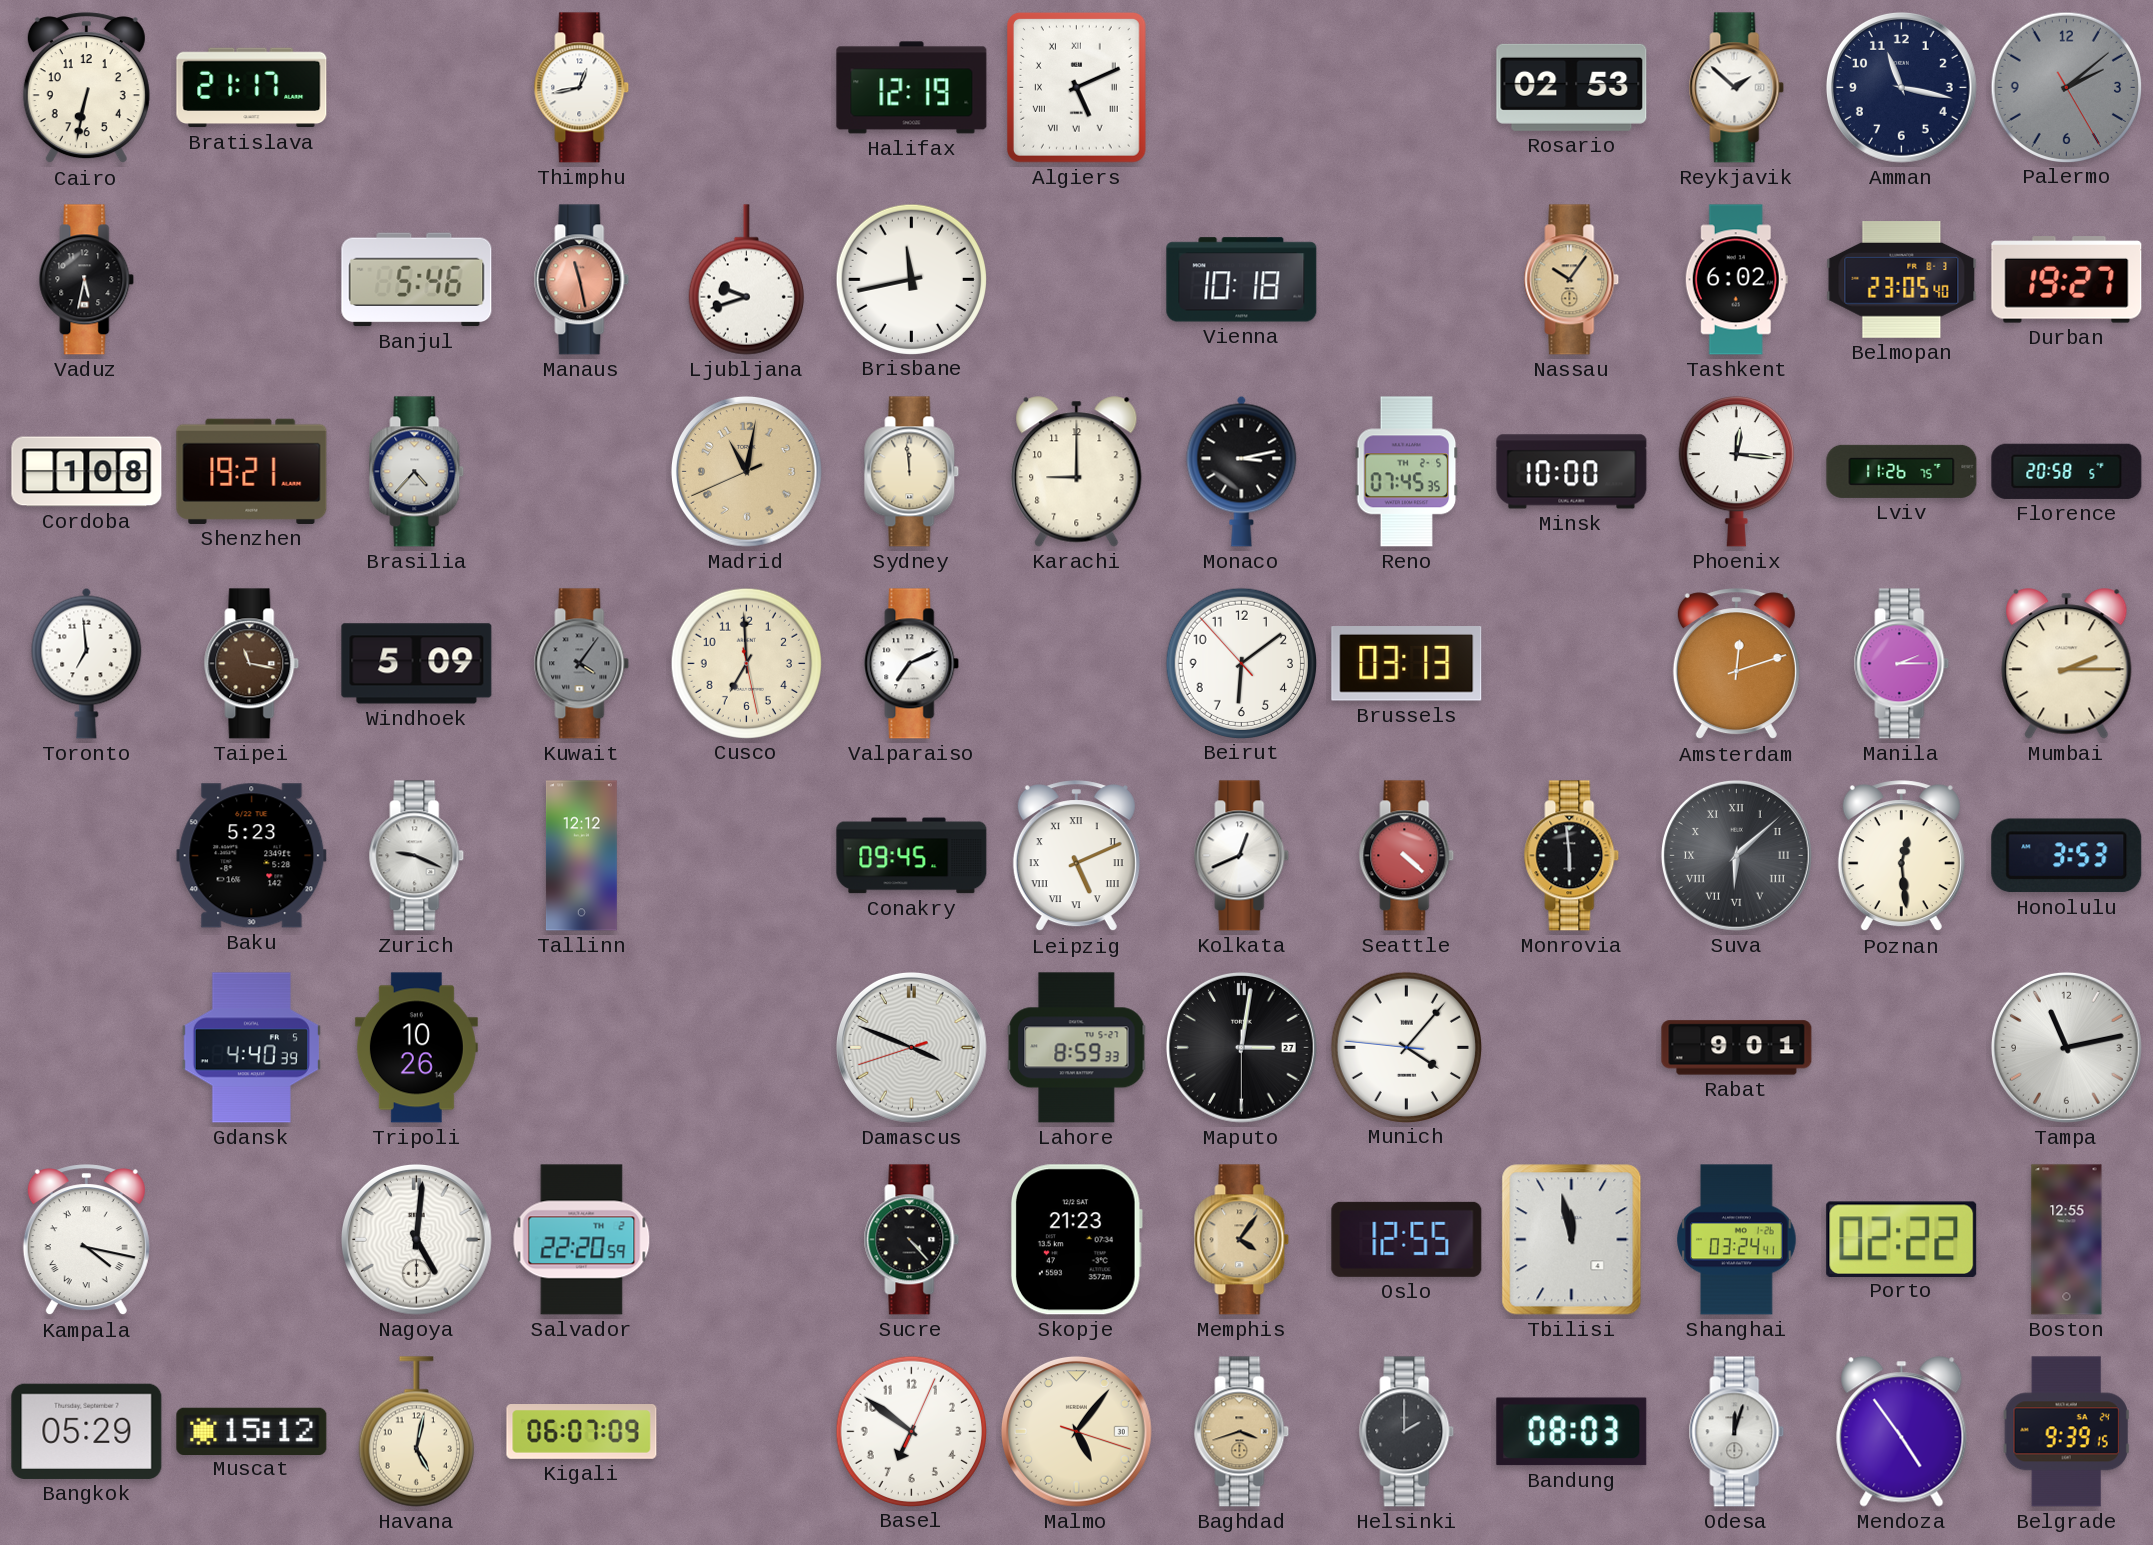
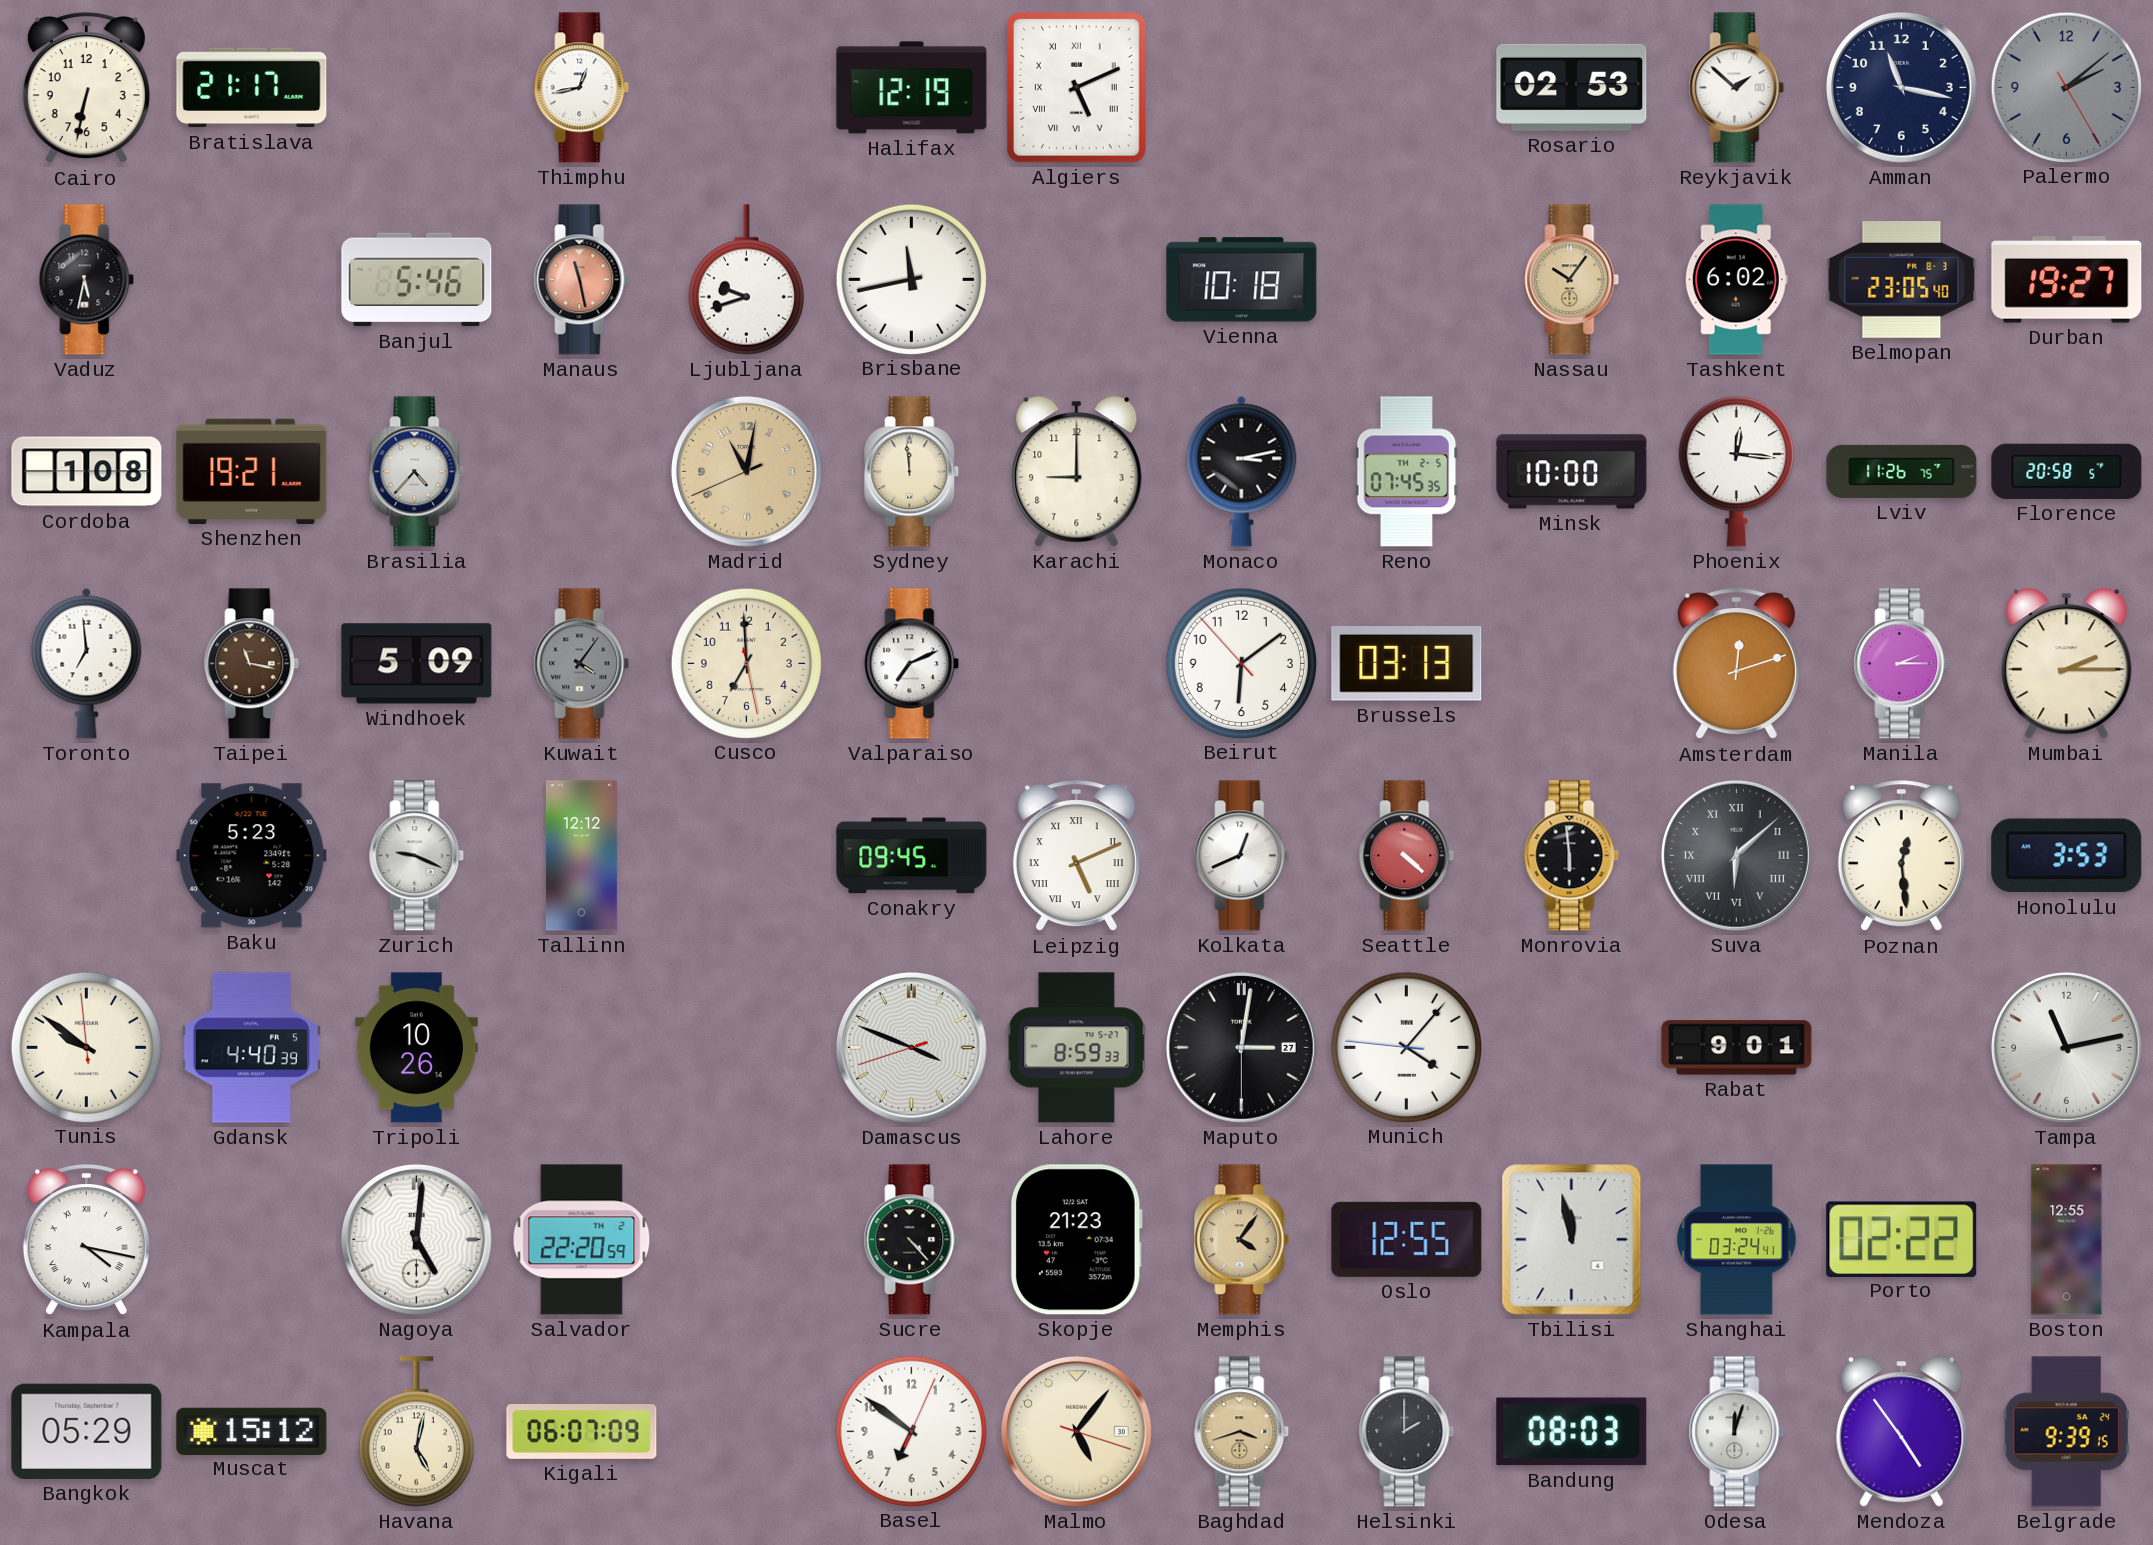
Tunis: none -> 9:50 (86, 1047)
